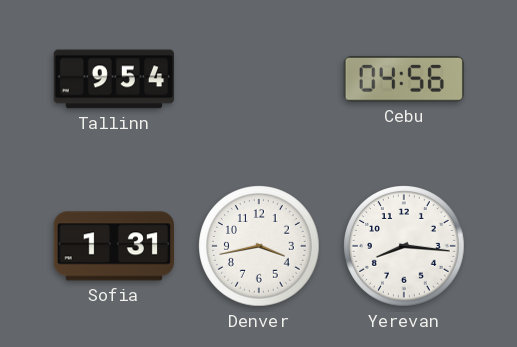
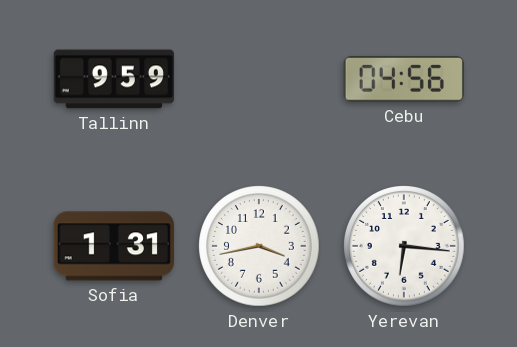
Tallinn: 9:54 -> 9:59 (113, 79)
Yerevan: 8:16 -> 6:16 (405, 247)
